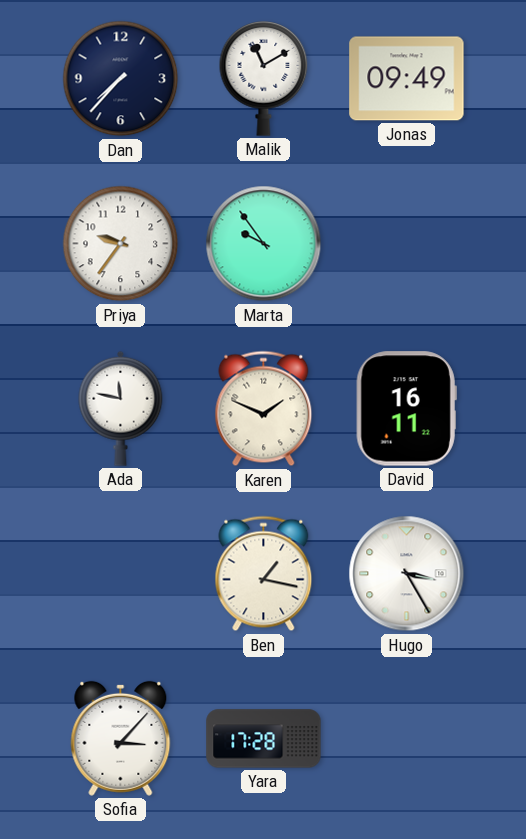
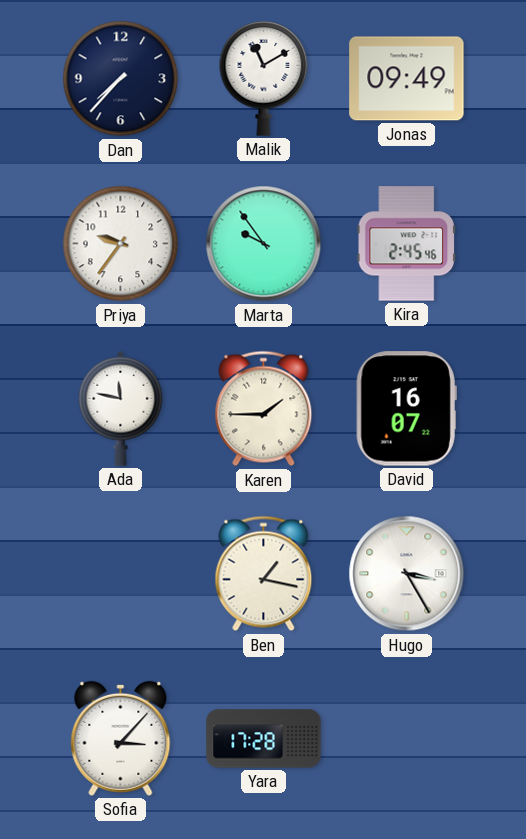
Kira: none -> 2:45 (407, 244)
Karen: 1:49 -> 1:45 (264, 409)
David: 16:11 -> 16:07 (406, 409)
